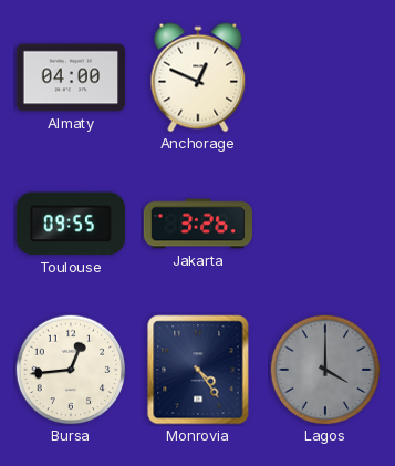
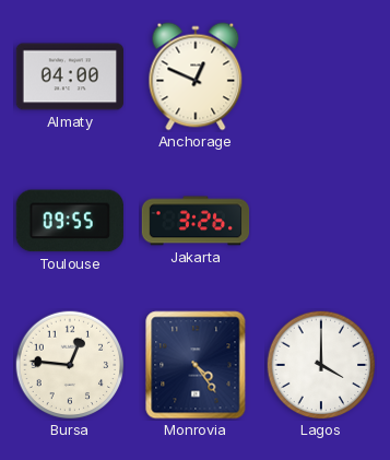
Bursa: 12:44 -> 12:46 (70, 365)
Lagos dial: grey -> white (321, 365)
